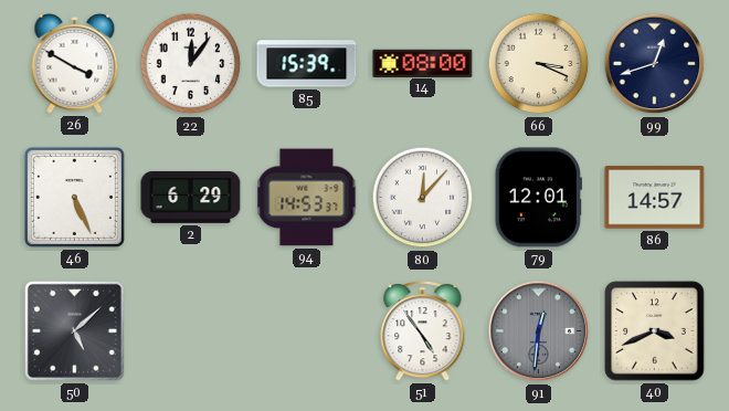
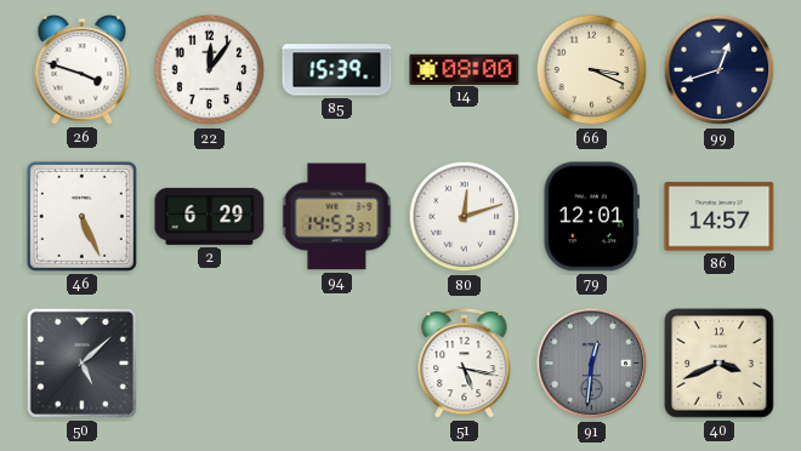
26: 3:50 -> 3:48 (83, 69)
80: 12:07 -> 12:12 (465, 217)
51: 4:54 -> 5:17 (465, 364)
